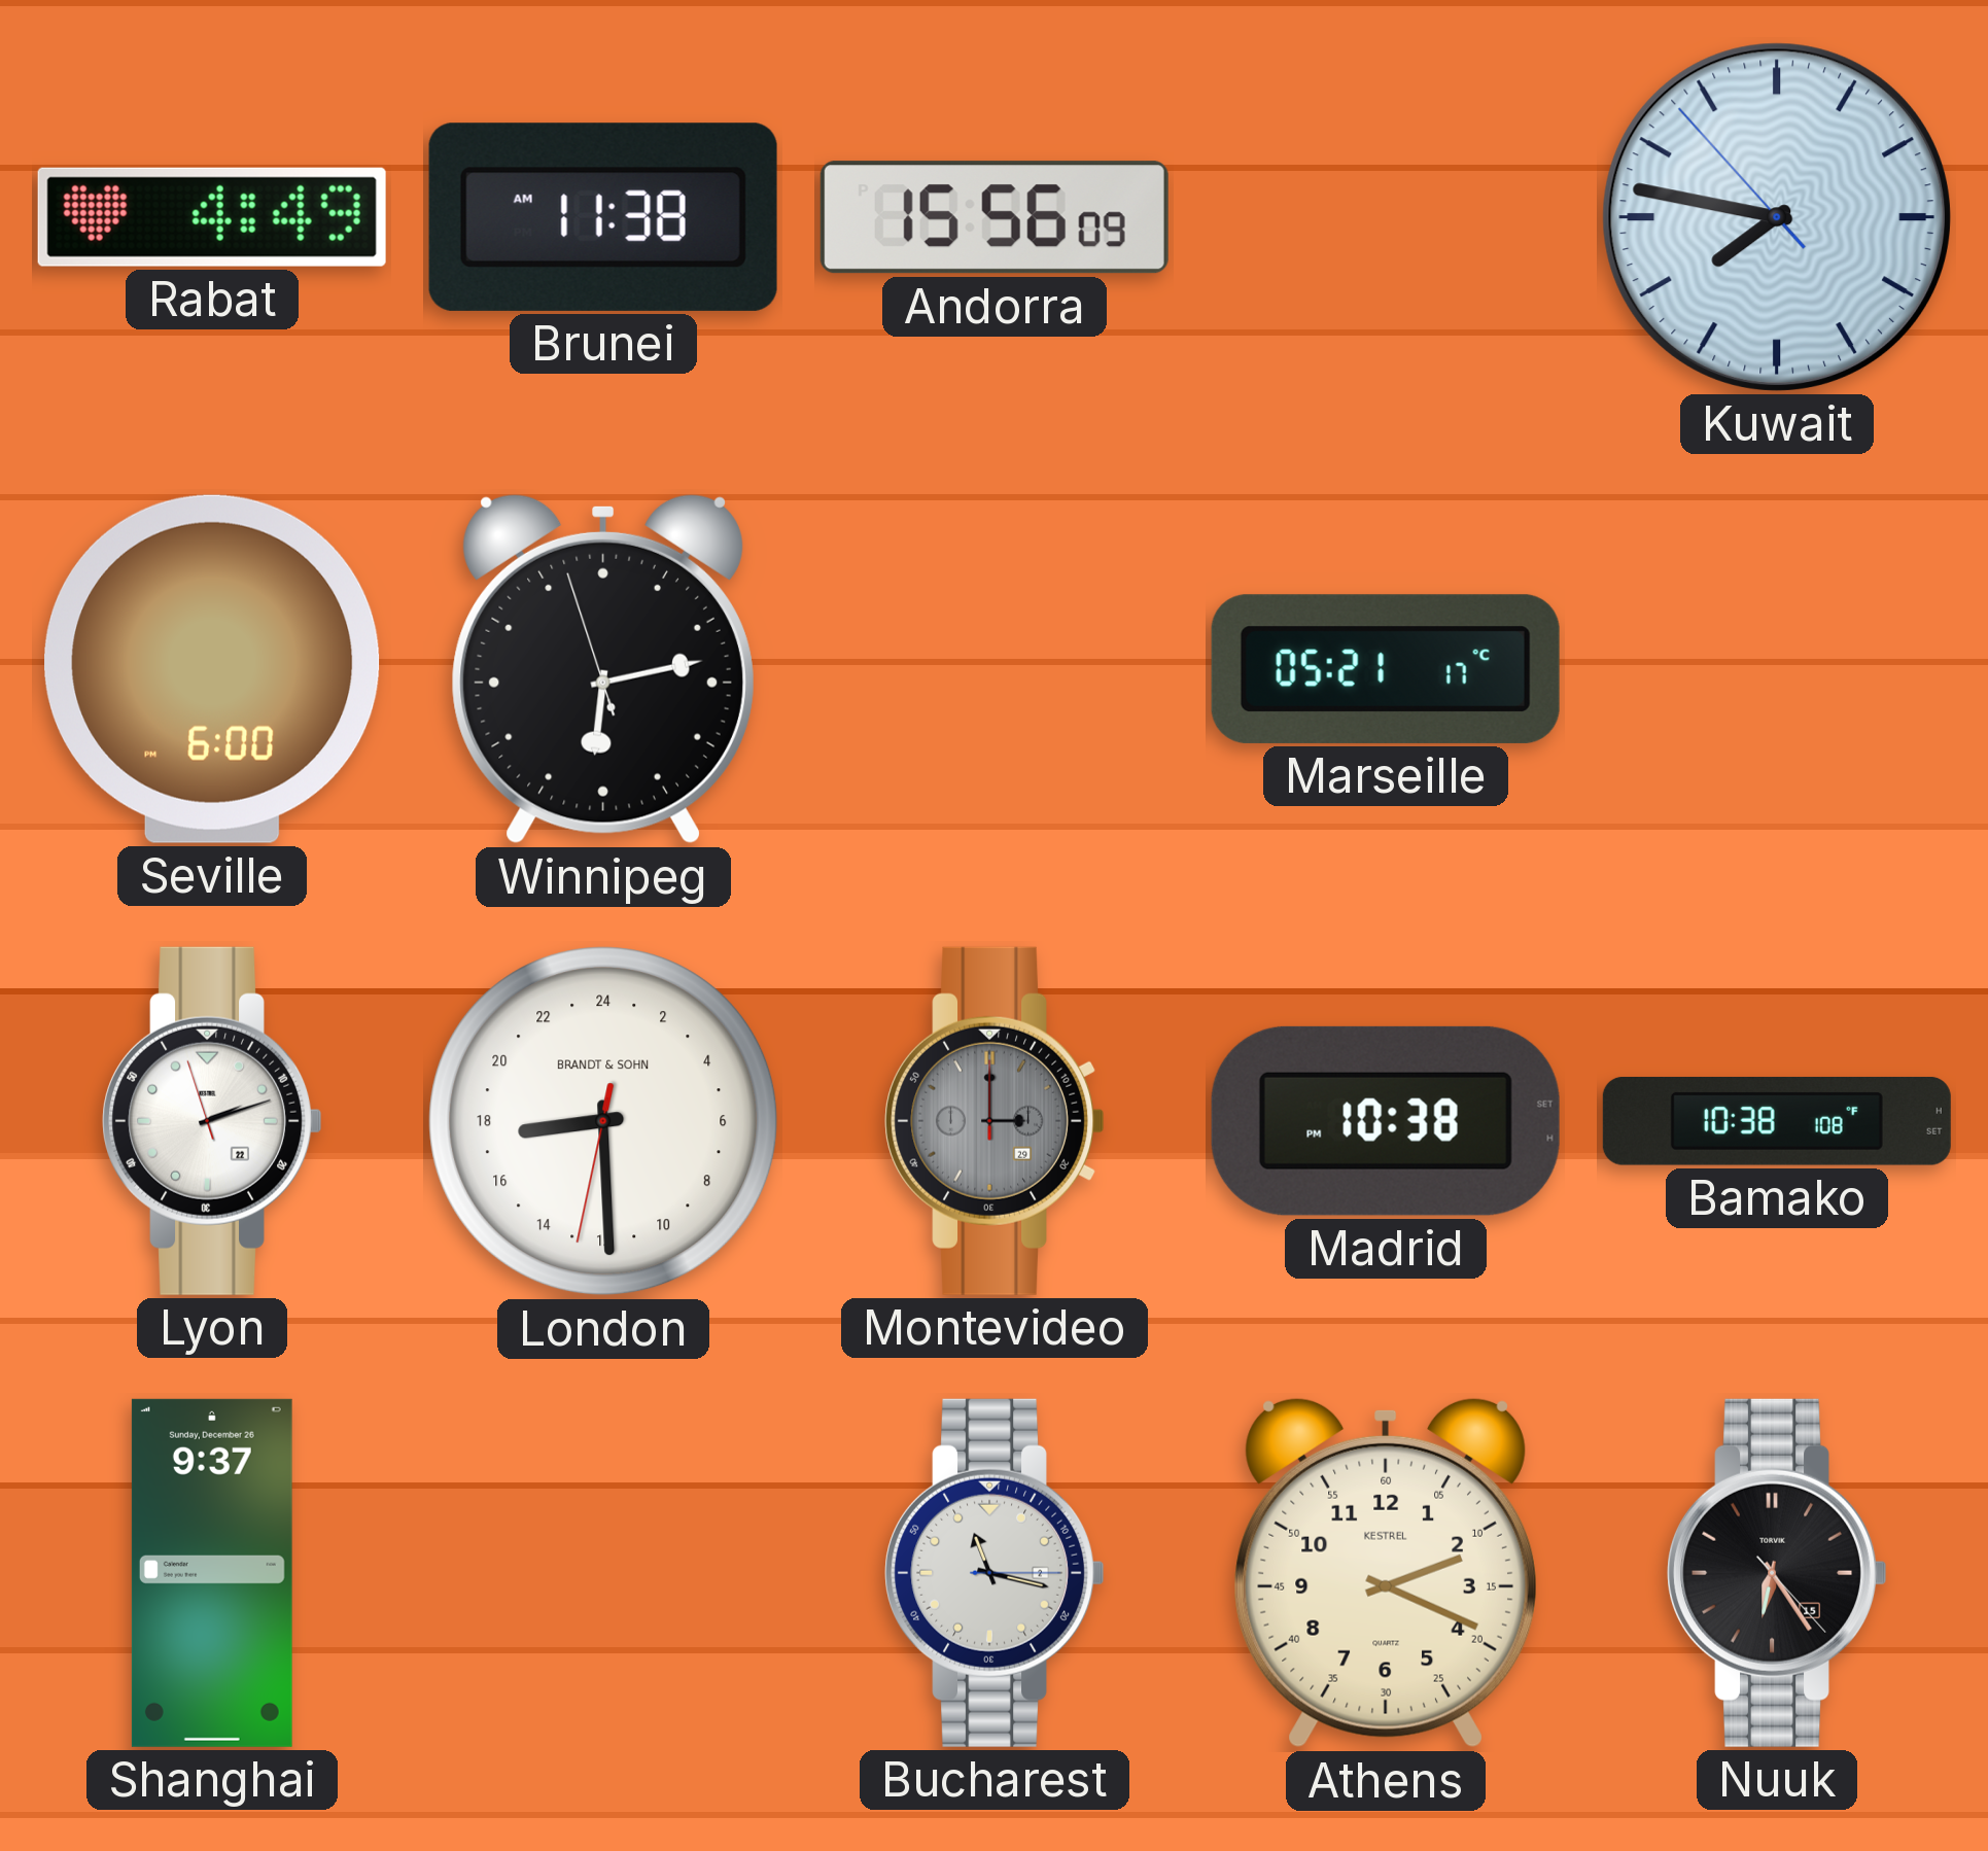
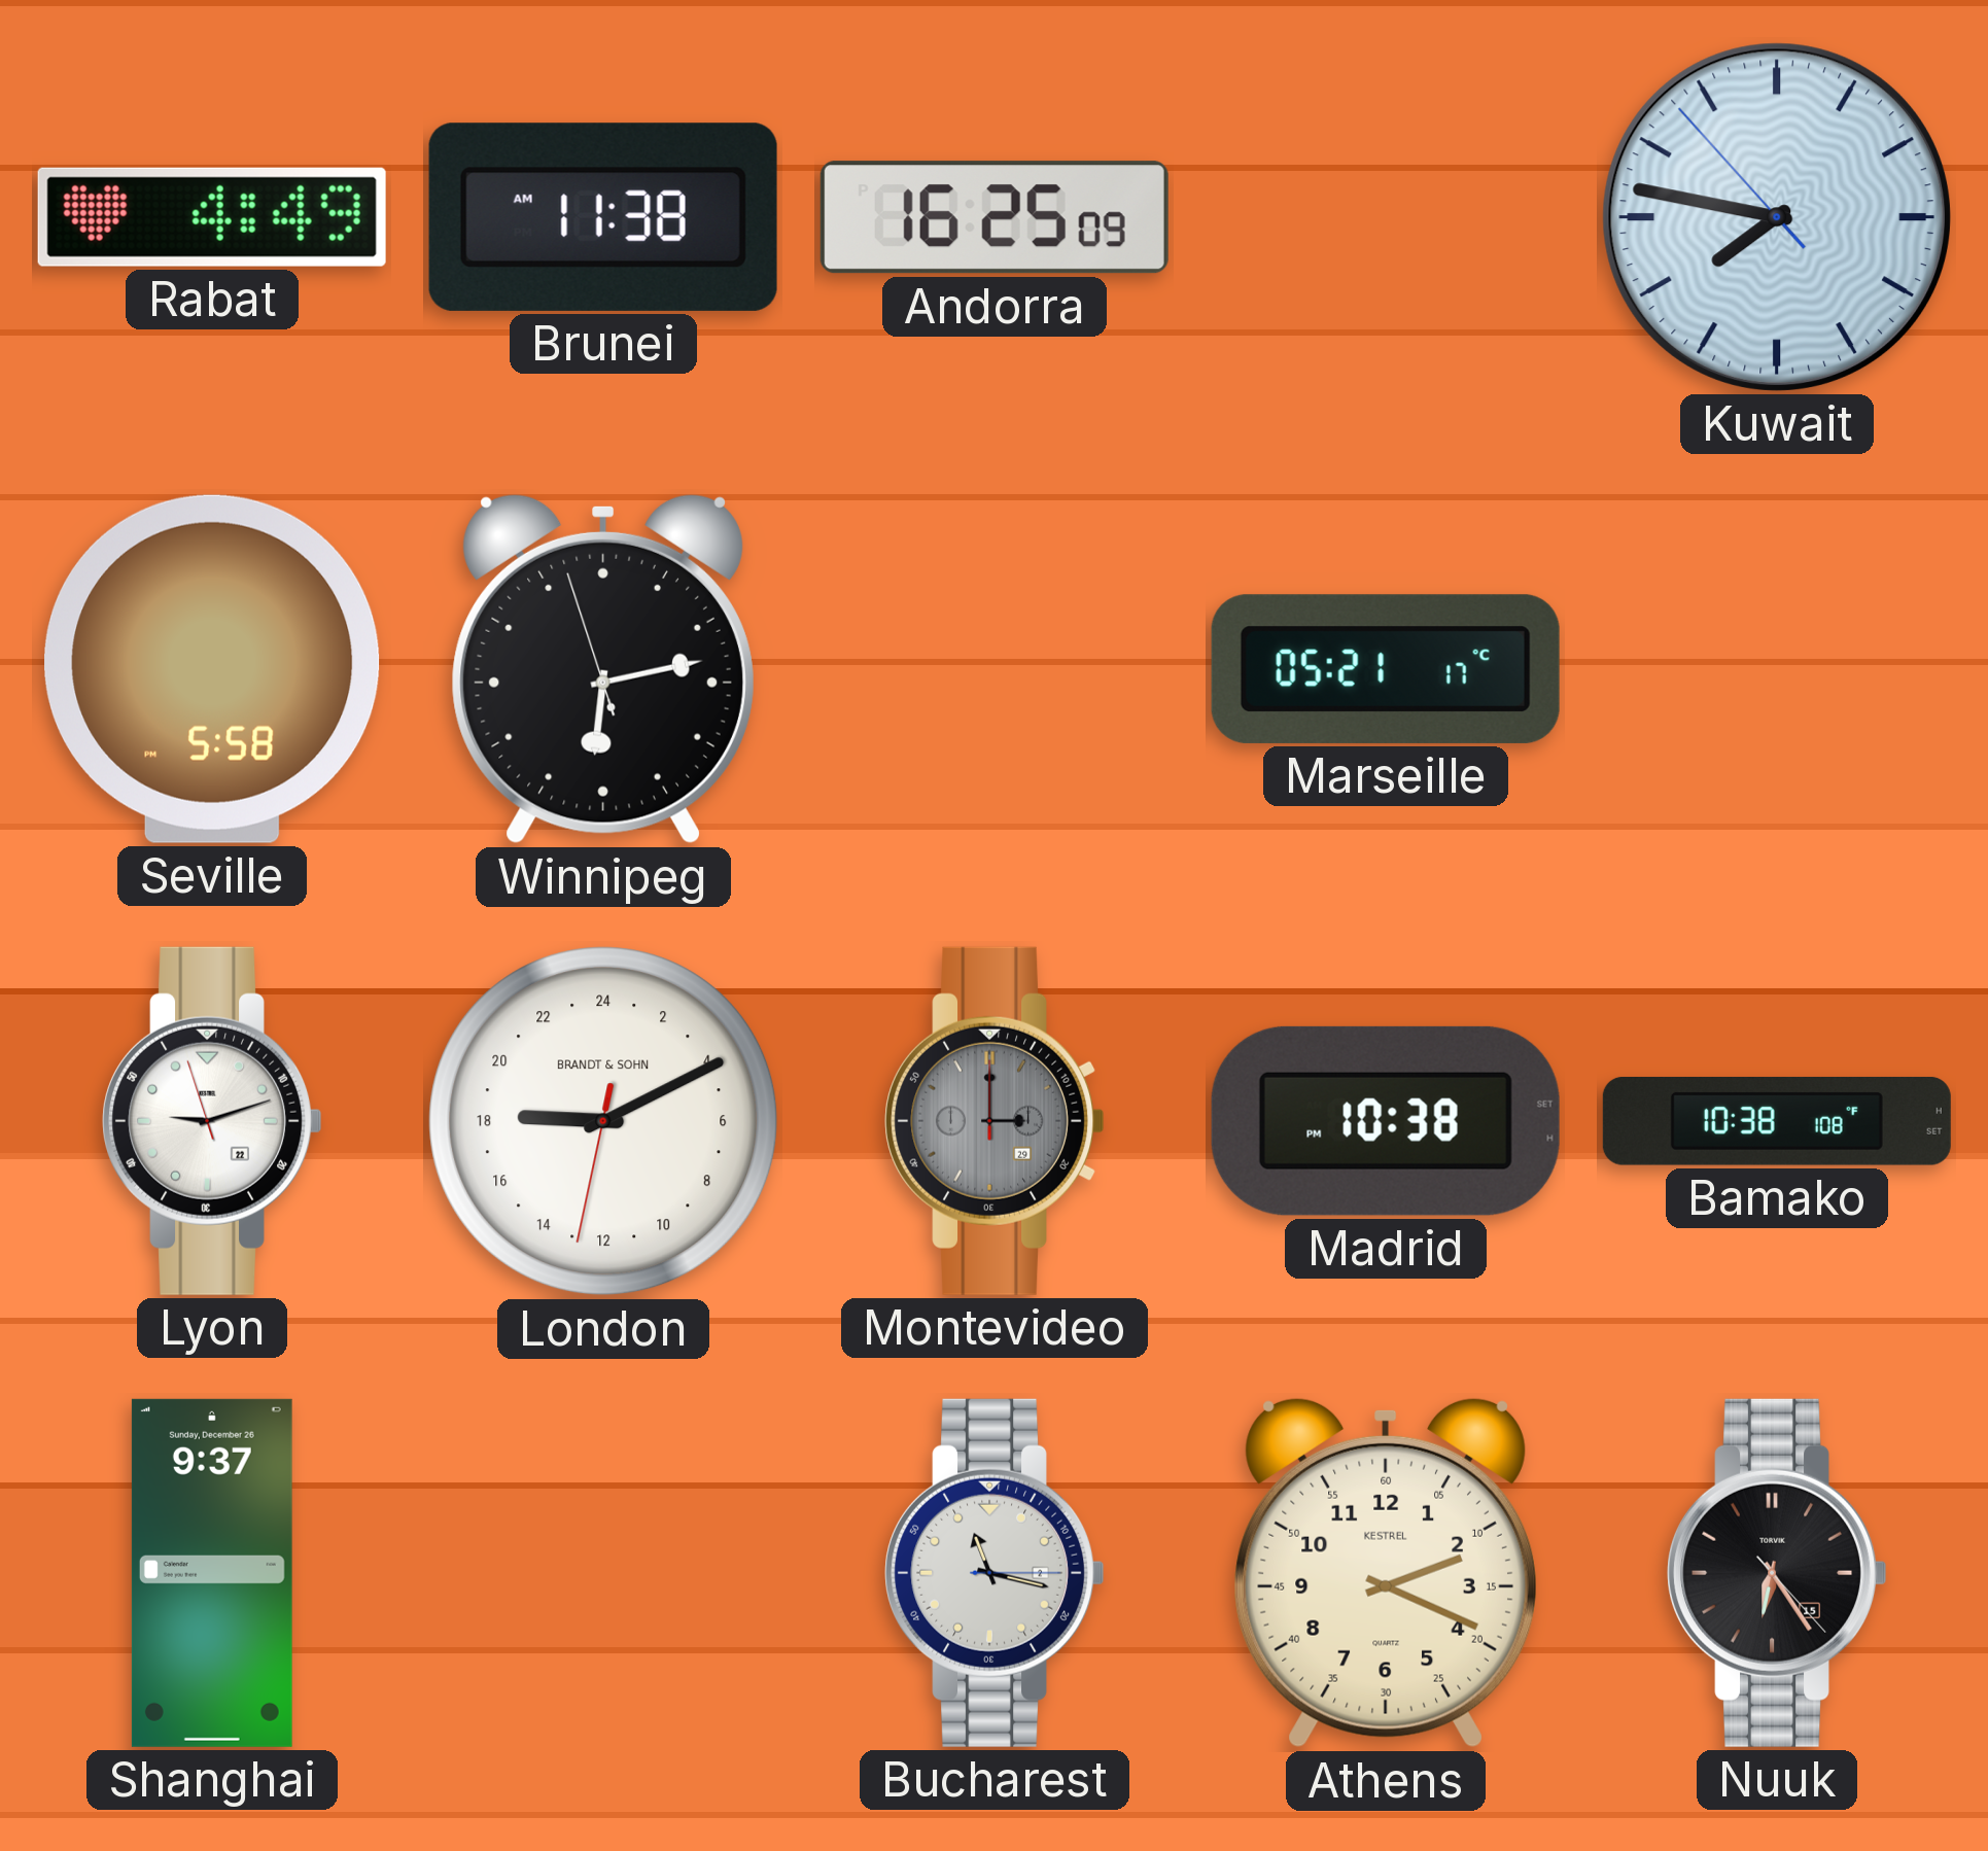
Andorra: 15:56 -> 16:25 (995, 217)
Seville: 6:00 -> 5:58 (212, 669)
Lyon: 2:11 -> 9:11 (212, 1121)
London: 17:29 -> 18:10 (603, 1121)
